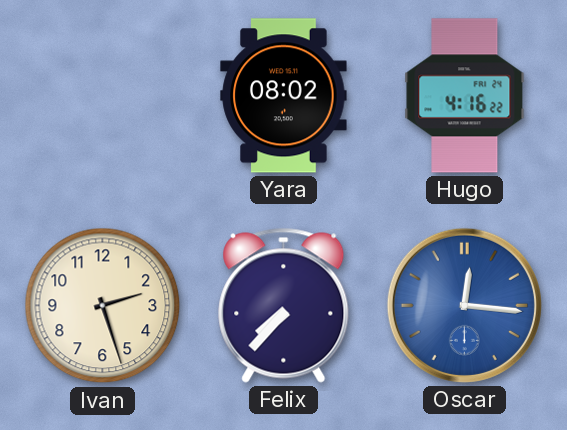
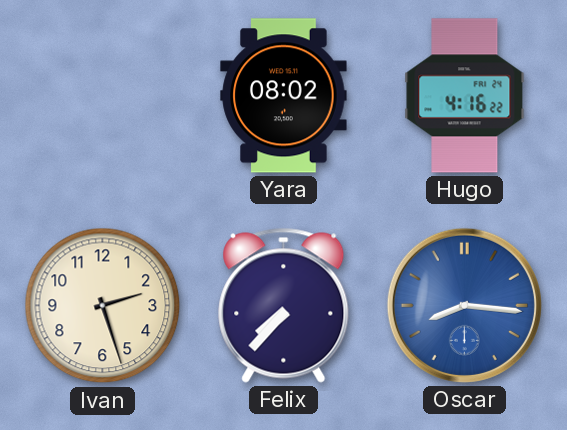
Oscar: 12:16 -> 8:16 (464, 305)
